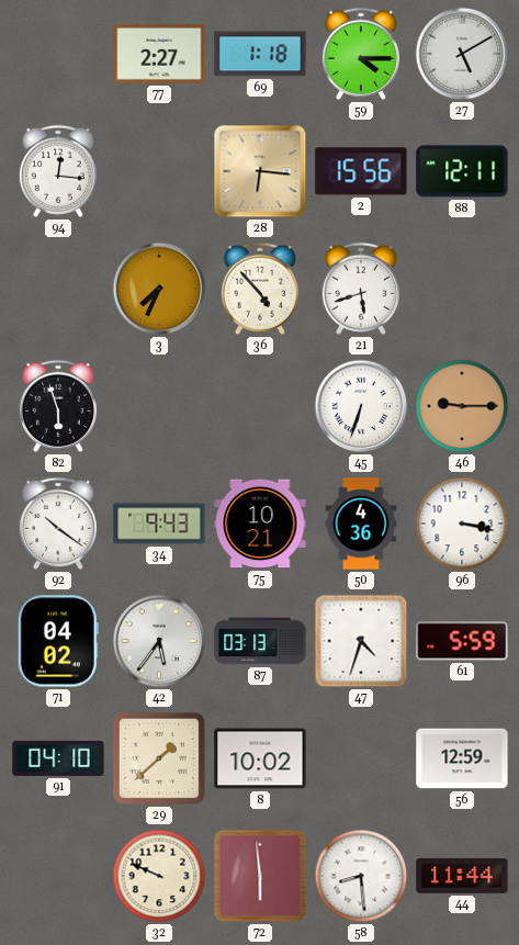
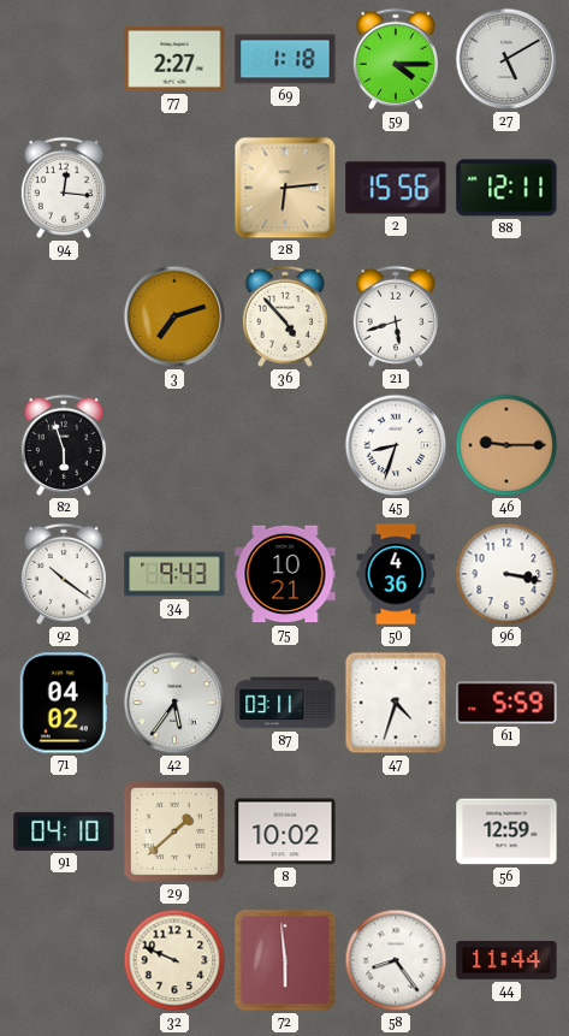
28: 6:16 -> 6:14 (285, 188)
3: 7:34 -> 7:12 (174, 316)
45: 6:33 -> 8:33 (396, 445)
87: 03:13 -> 03:11 (285, 703)
58: 8:29 -> 8:24 (396, 960)
